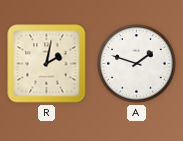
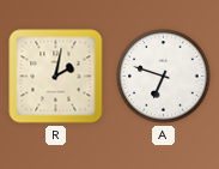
A: 1:48 -> 6:48 (164, 77)
